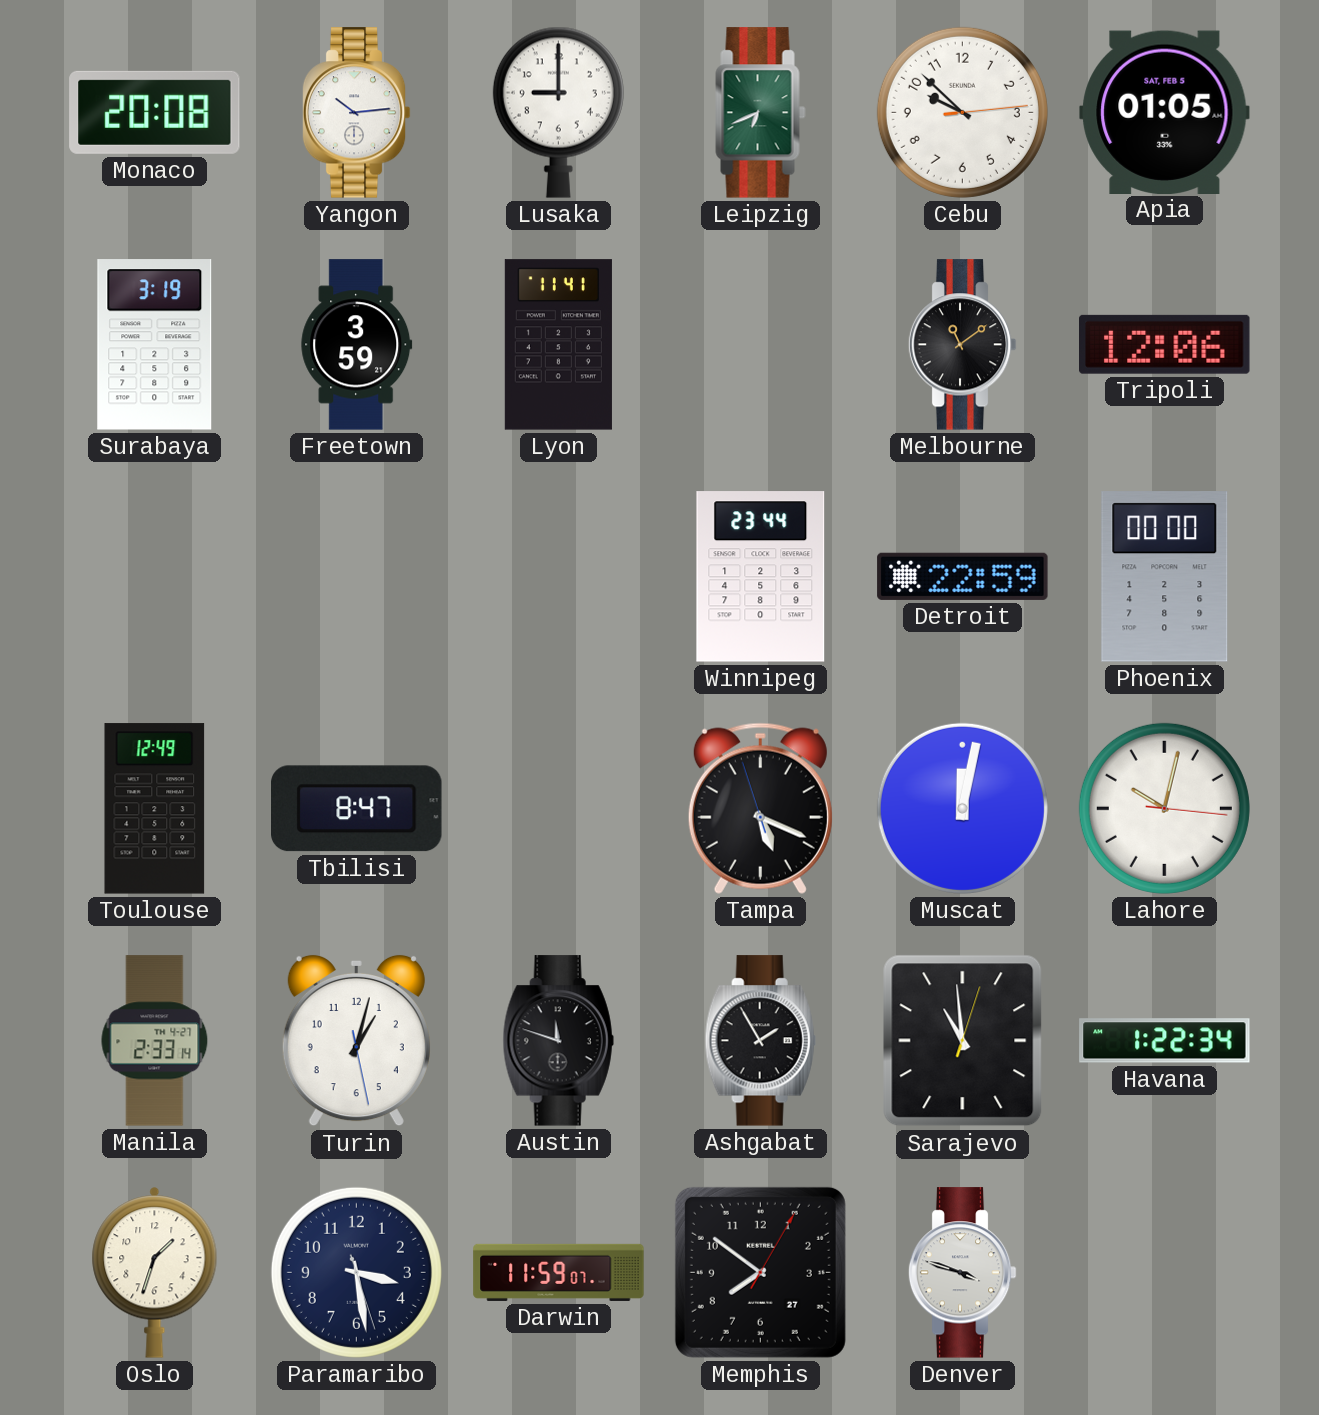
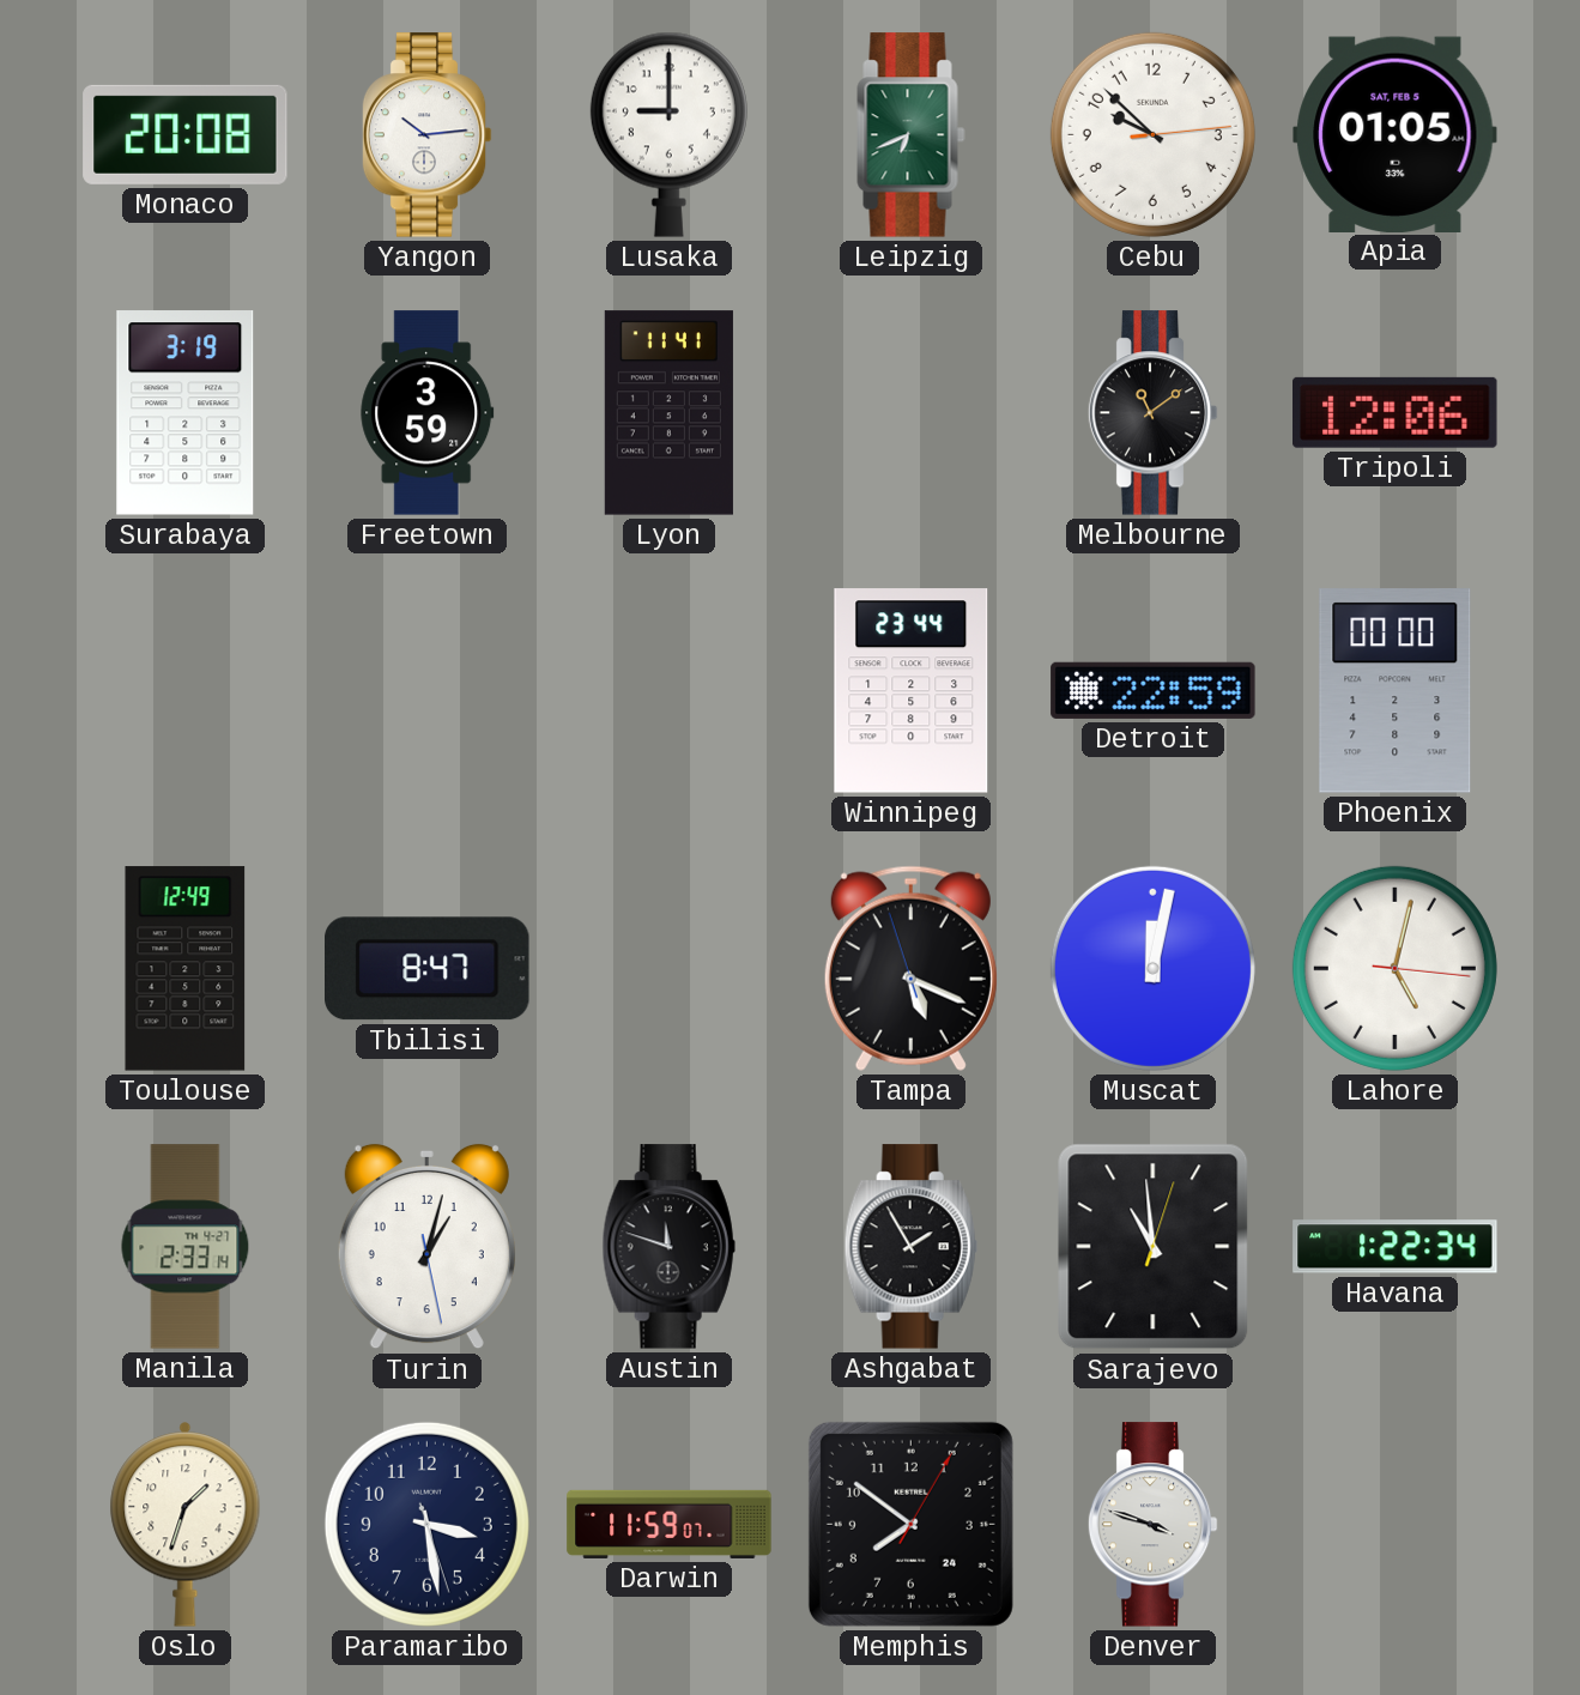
Lahore: 10:02 -> 5:02 (1394, 968)
Memphis date: 27 -> 24 (910, 1524)
